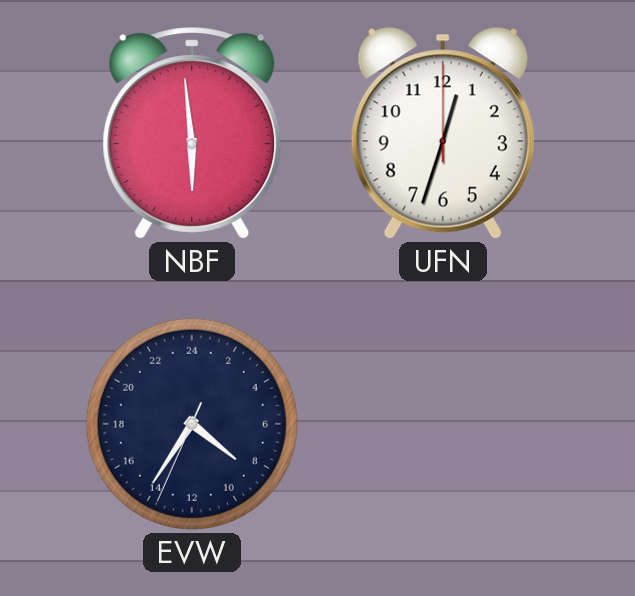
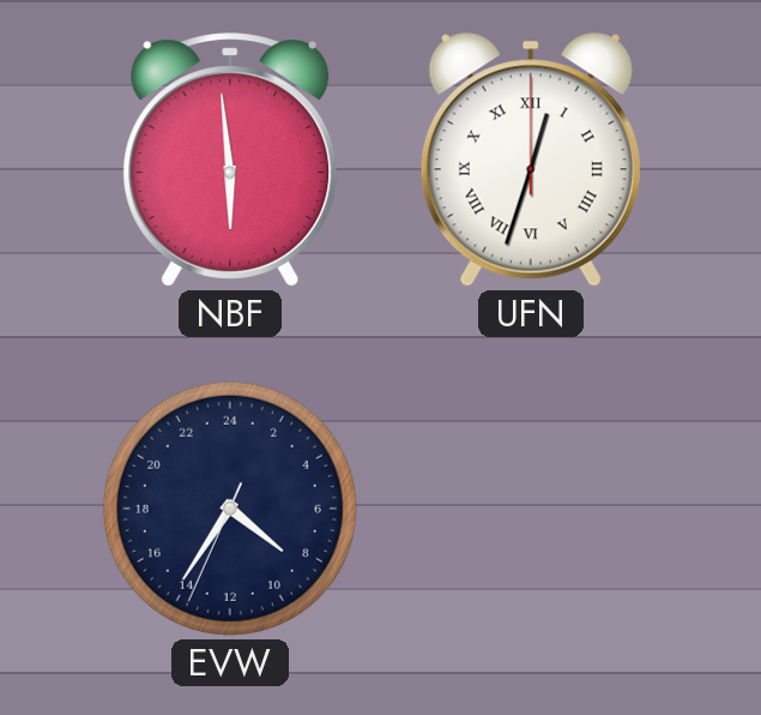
UFN numerals: Arabic -> Roman (531, 160)
